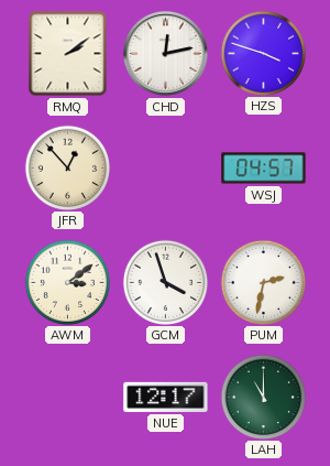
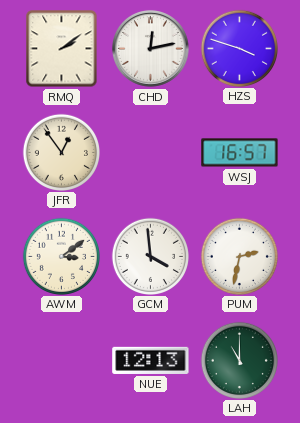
JFR: 12:53 -> 12:54 (61, 152)
WSJ: 04:57 -> 16:57 (240, 153)
GCM: 3:57 -> 3:59 (150, 256)
NUE: 12:17 -> 12:13 (151, 360)
